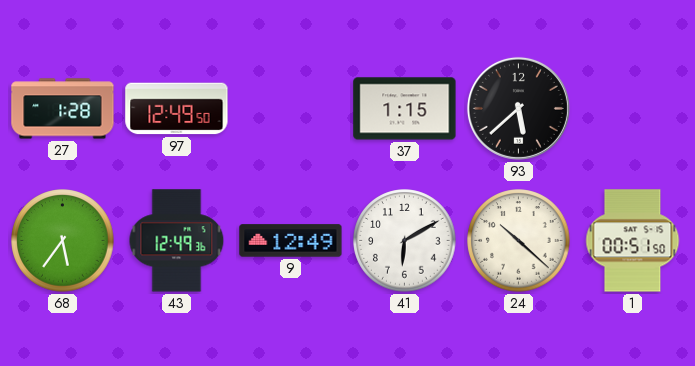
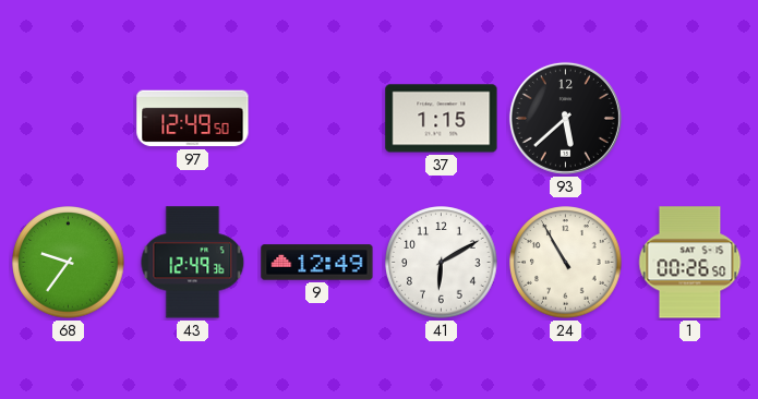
27: 1:28 -> none (63, 109)
68: 5:36 -> 9:36 (69, 263)
24: 10:22 -> 10:55 (566, 263)
1: 00:51 -> 00:26 (690, 263)
